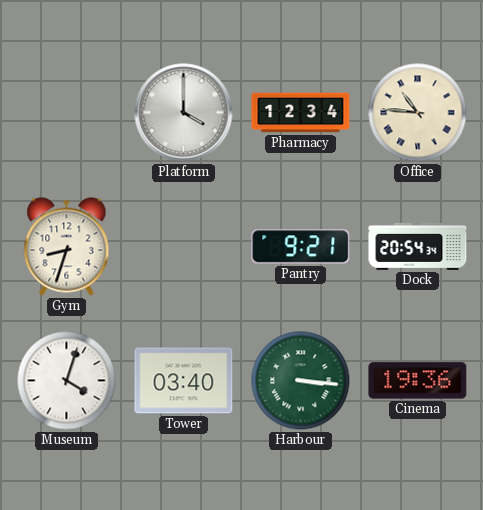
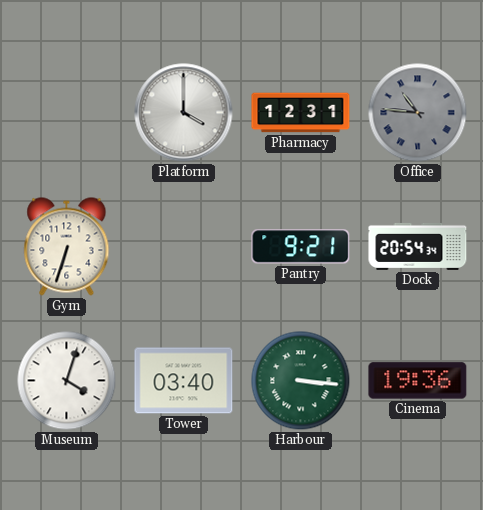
Pharmacy: 12:34 -> 12:31 (301, 113)
Office dial: cream -> grey (418, 113)
Gym: 8:33 -> 6:33 (67, 247)
